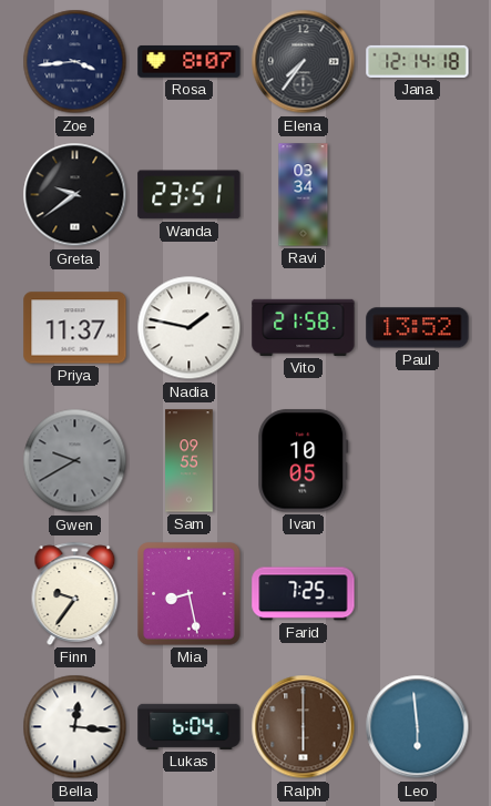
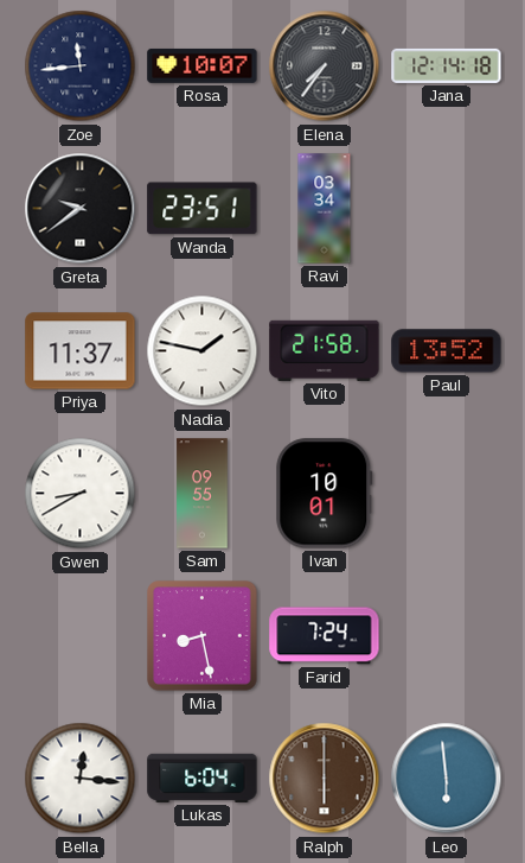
Zoe: 3:44 -> 11:44 (81, 66)
Rosa: 8:07 -> 10:07 (203, 65)
Gwen: 9:40 -> 8:40 (81, 494)
Gwen dial: grey -> white (81, 494)
Ivan: 10:05 -> 10:01 (325, 494)
Finn: 9:36 -> none (75, 593)
Farid: 7:25 -> 7:24 (325, 636)
